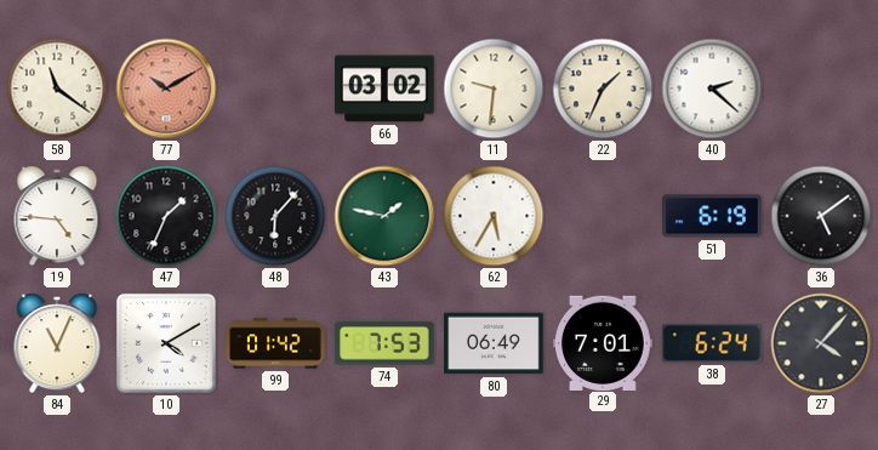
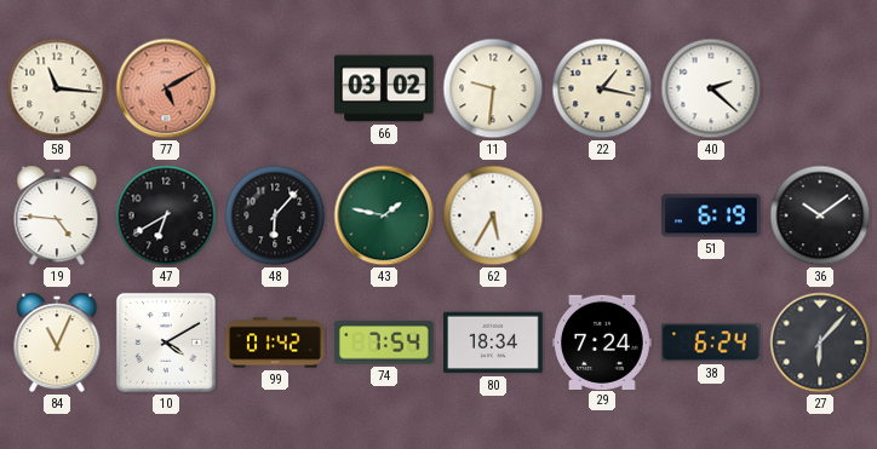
58: 11:21 -> 11:16 (57, 88)
77: 10:10 -> 5:10 (166, 88)
22: 1:34 -> 1:17 (602, 88)
47: 1:34 -> 6:40 (166, 215)
36: 5:09 -> 10:09 (820, 215)
74: 7:53 -> 7:54 (385, 342)
80: 06:49 -> 18:34 (493, 342)
29: 7:01 -> 7:24 (602, 341)
27: 4:07 -> 6:07 (820, 342)
